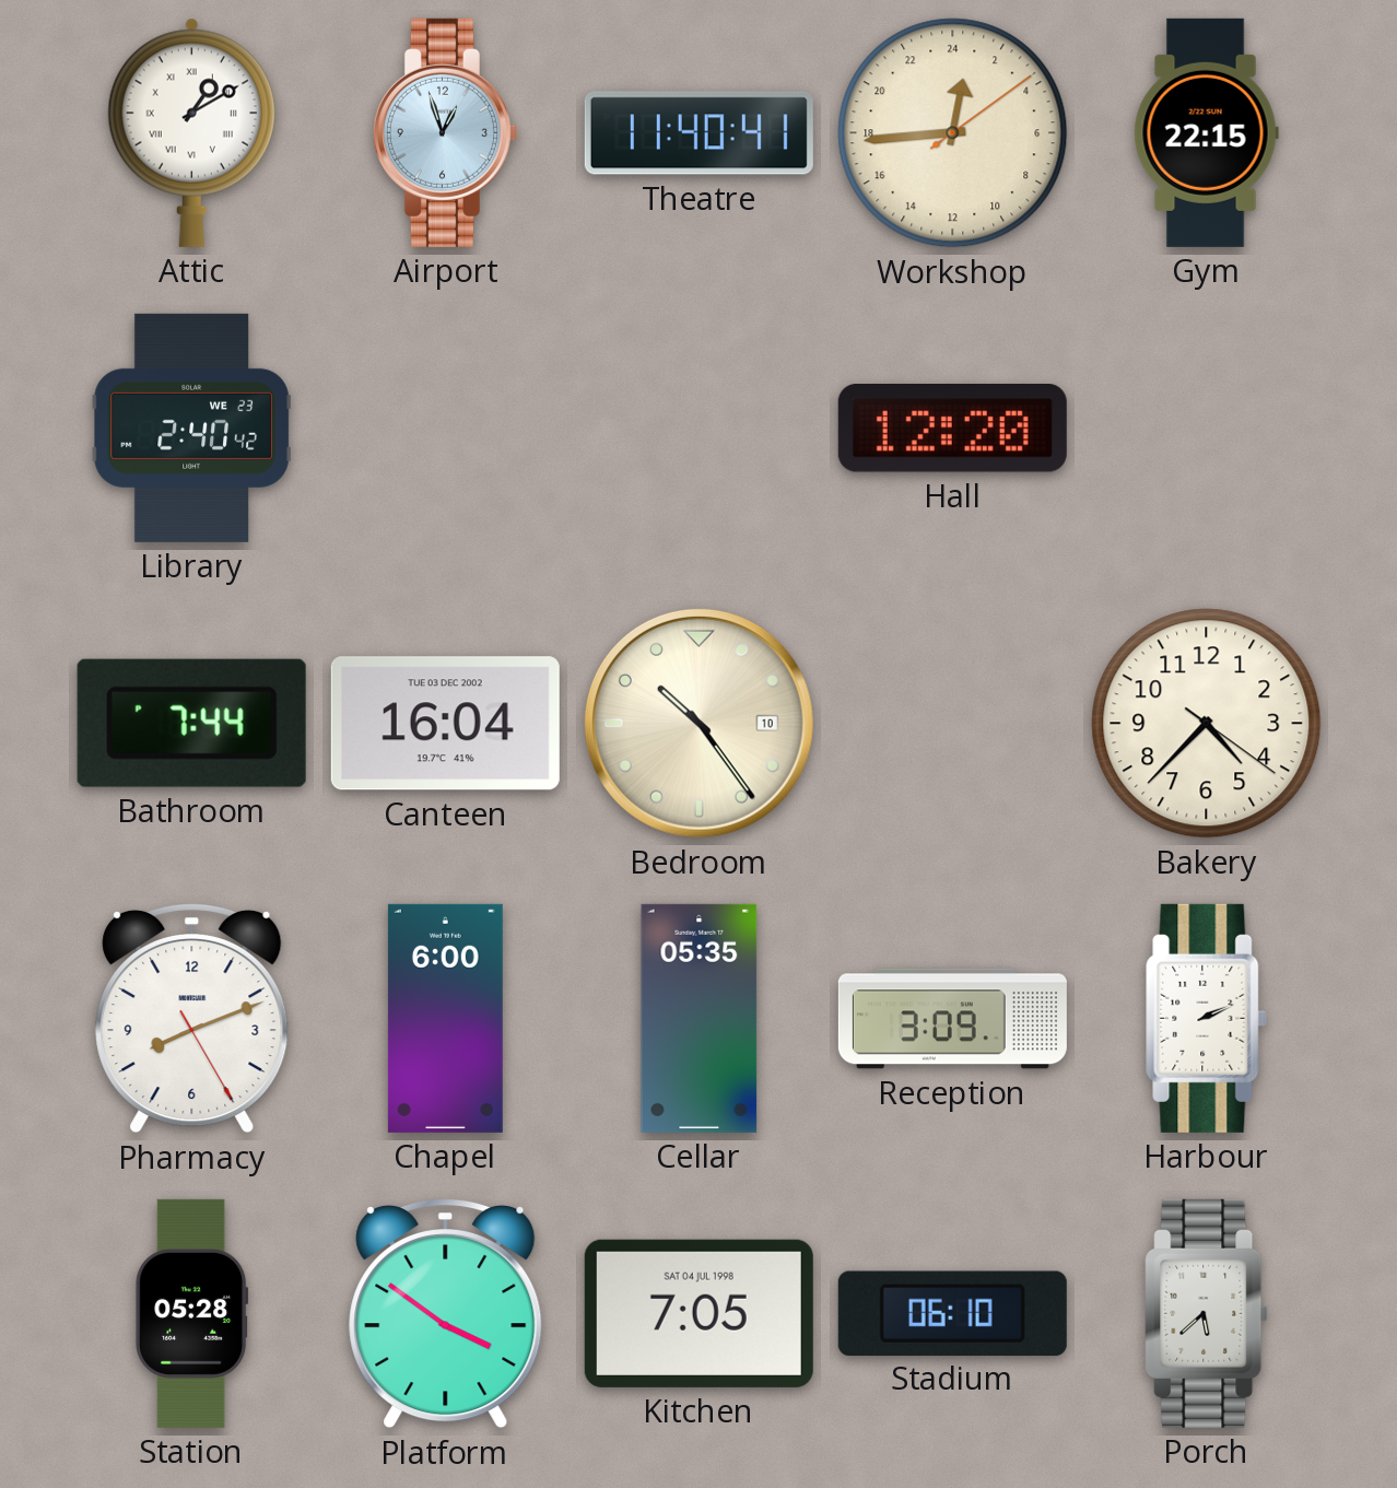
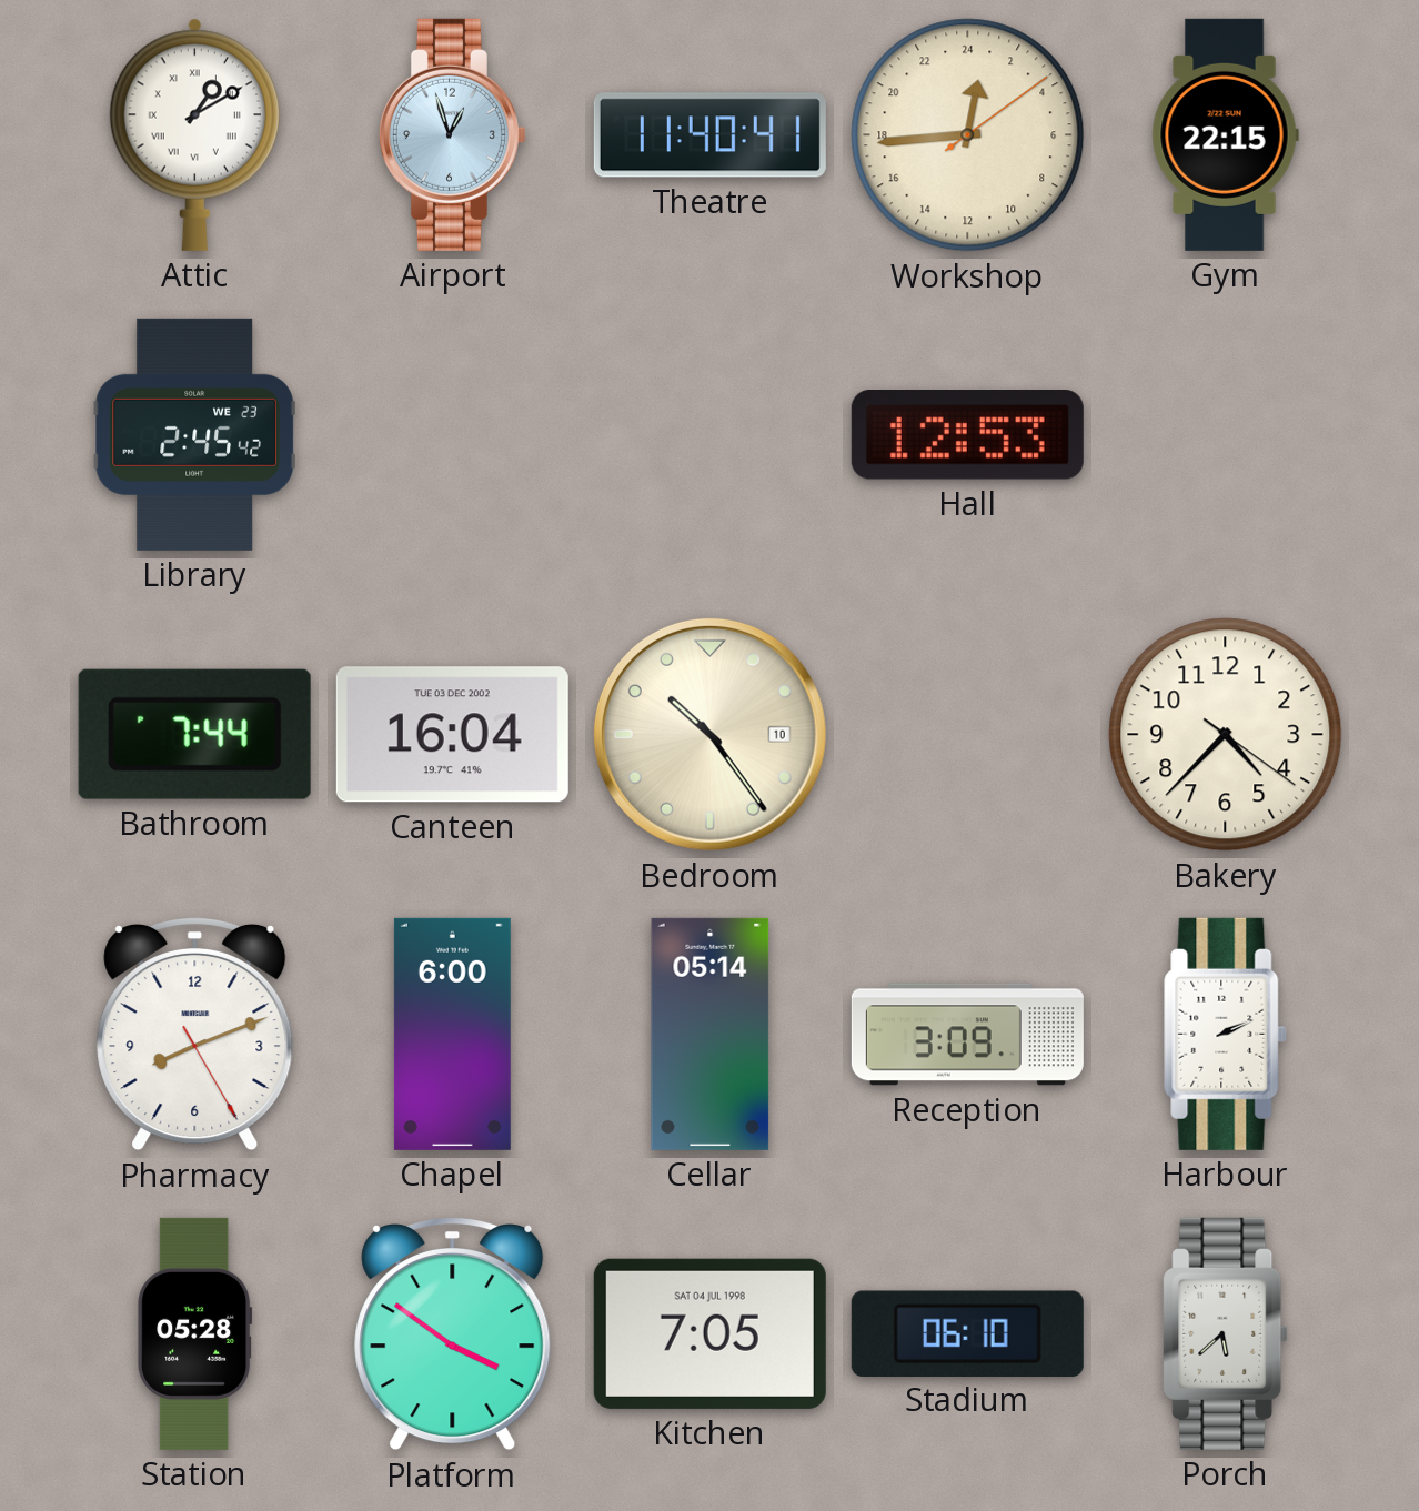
Library: 2:40 -> 2:45 (194, 434)
Hall: 12:20 -> 12:53 (967, 435)
Cellar: 05:35 -> 05:14 (711, 1034)
